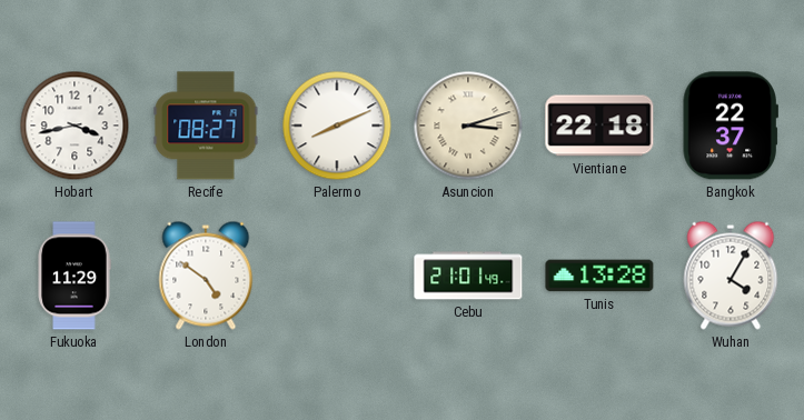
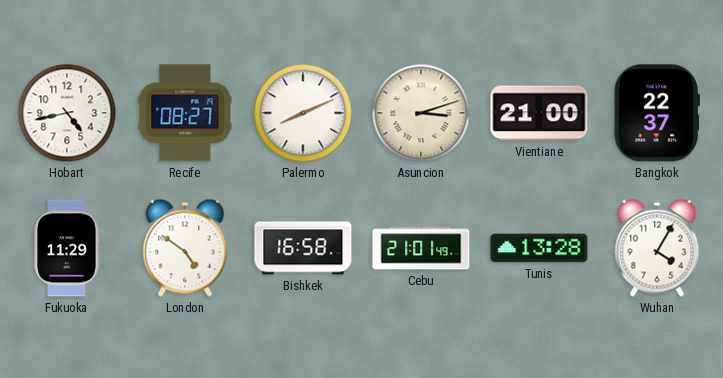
Hobart: 3:43 -> 4:43 (67, 113)
Vientiane: 22:18 -> 21:00 (539, 113)
Bishkek: none -> 16:58 (303, 248)
